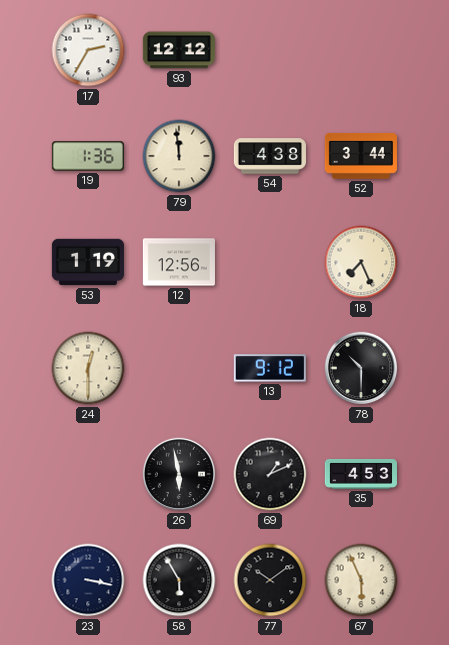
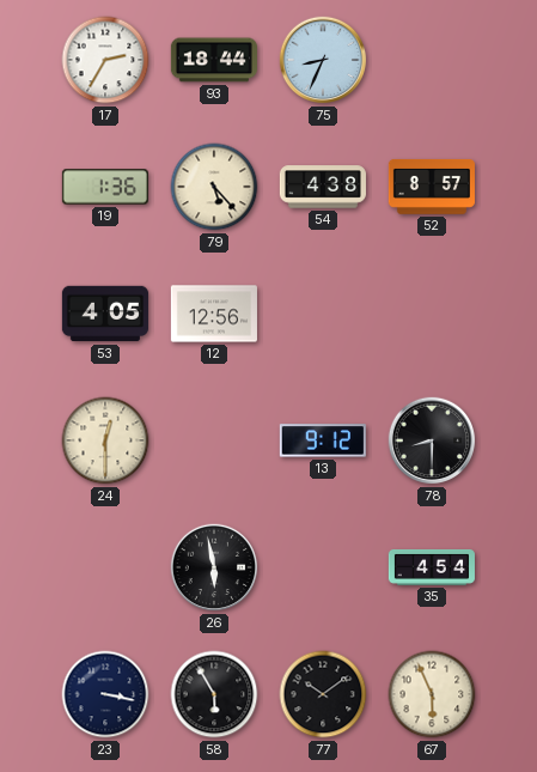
93: 12:12 -> 18:44 (214, 60)
75: none -> 8:34 (323, 60)
79: 11:59 -> 5:23 (214, 187)
52: 3:44 -> 8:57 (432, 187)
53: 1:19 -> 4:05 (105, 314)
18: 7:26 -> none (361, 262)
78: 10:30 -> 8:30 (432, 440)
69: 1:11 -> none (270, 474)
35: 4:53 -> 4:54 (431, 567)
